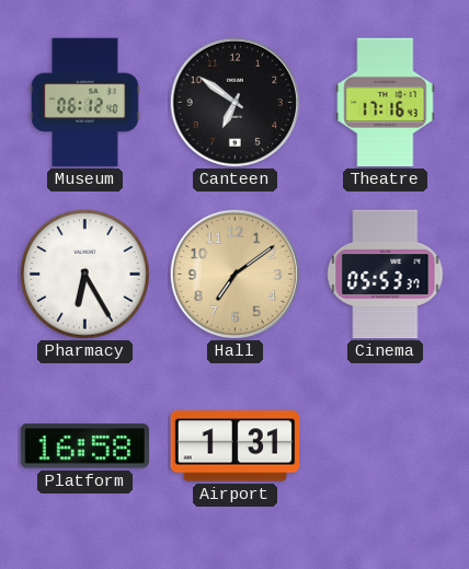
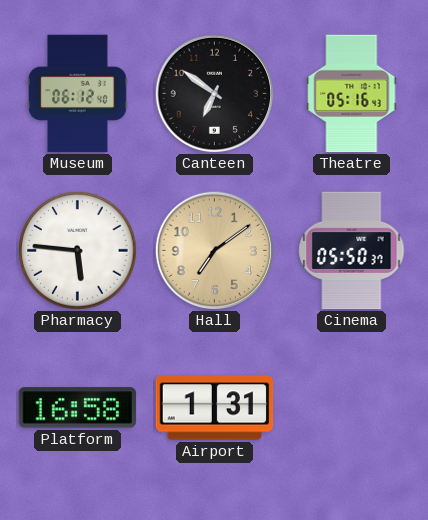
Theatre: 17:16 -> 05:16 (352, 94)
Pharmacy: 6:25 -> 5:46 (78, 251)
Cinema: 05:53 -> 05:50 (352, 251)
